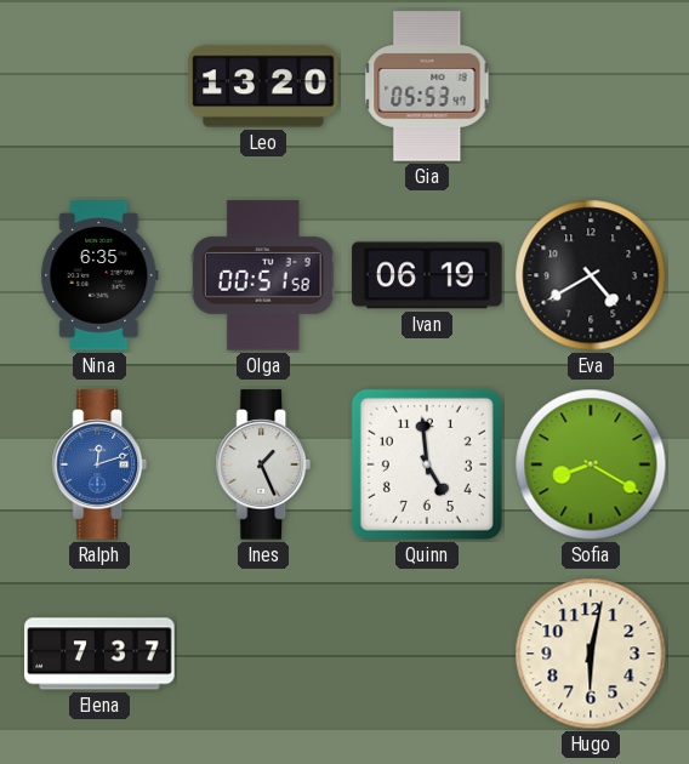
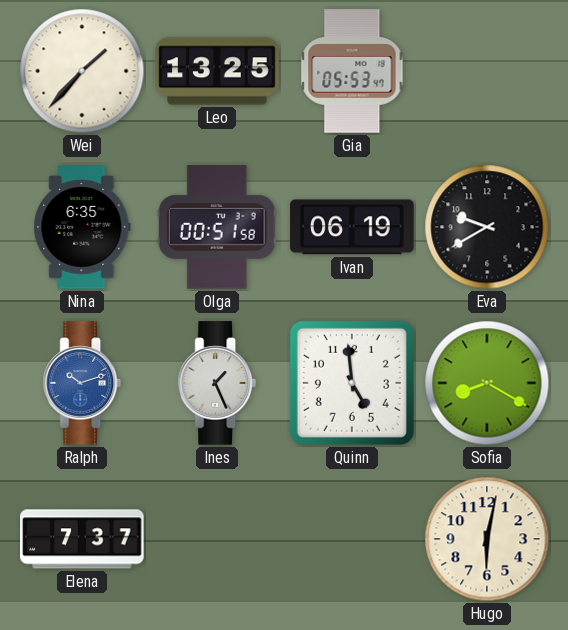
Wei: none -> 1:37 (82, 71)
Leo: 13:20 -> 13:25 (217, 71)
Eva: 4:40 -> 9:40 (487, 227)
Ralph: 12:12 -> 10:12 (82, 383)
